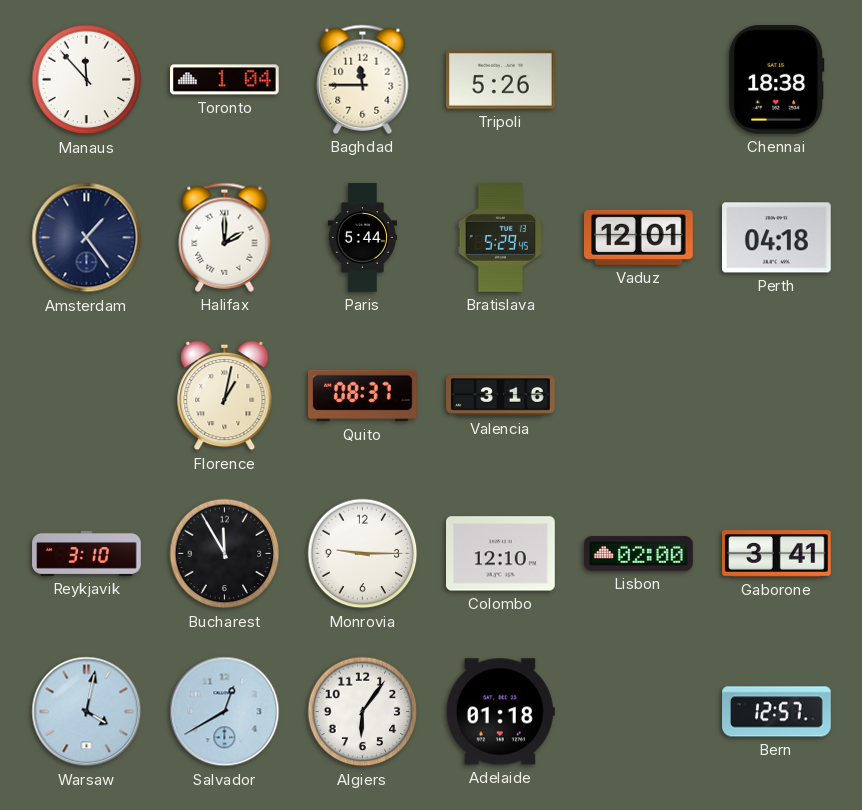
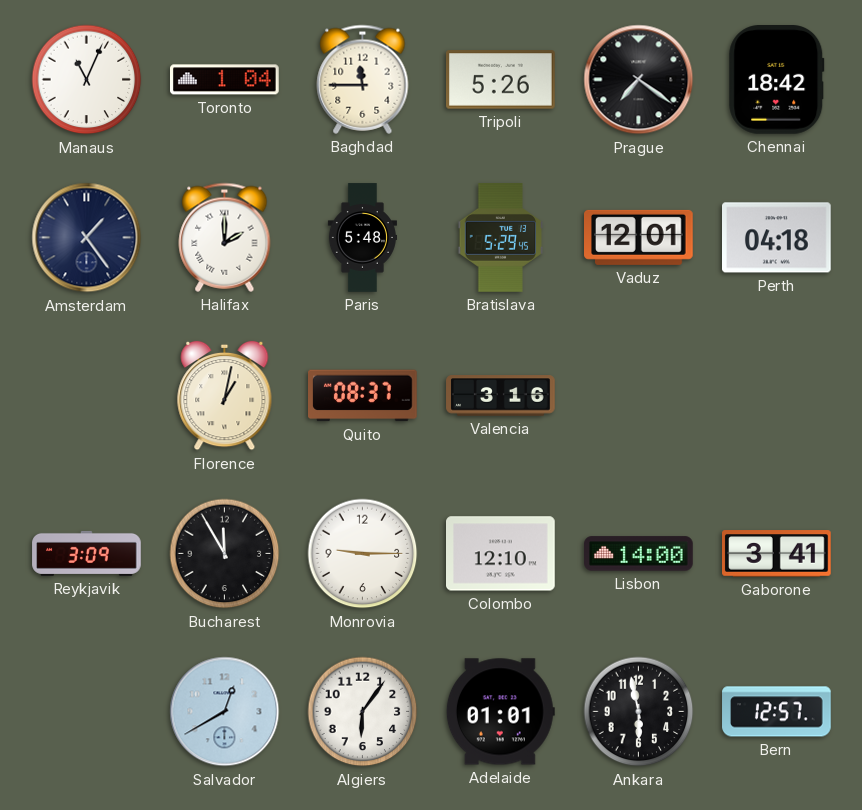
Manaus: 11:53 -> 11:04 (87, 80)
Prague: none -> 7:21 (639, 80)
Chennai: 18:38 -> 18:42 (777, 80)
Paris: 5:44 -> 5:48 (362, 238)
Reykjavik: 3:10 -> 3:09 (87, 553)
Lisbon: 02:00 -> 14:00 (639, 554)
Warsaw: 4:02 -> none (87, 712)
Adelaide: 01:18 -> 01:01 (500, 712)
Ankara: none -> 5:58 (639, 712)
